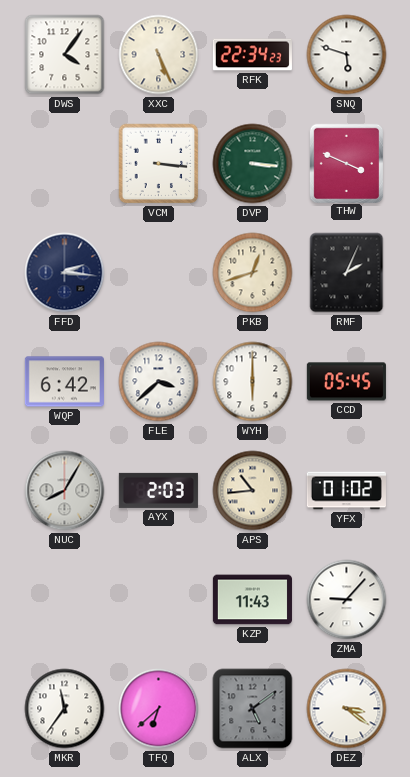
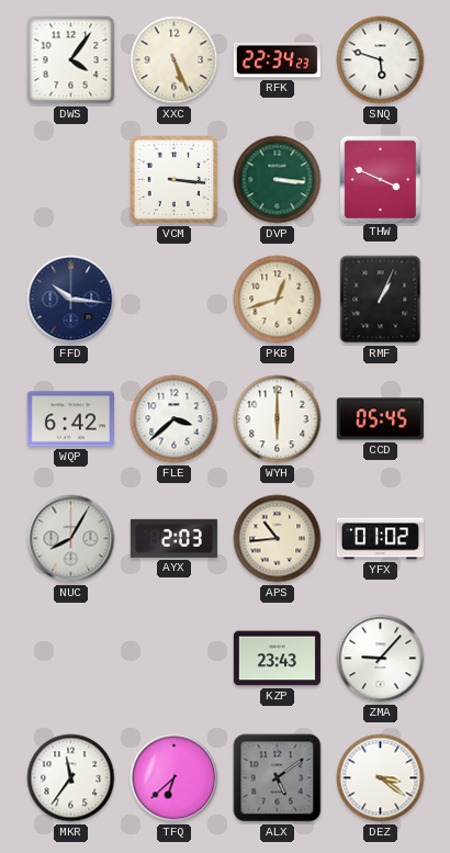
FFD: 2:16 -> 10:16 (71, 300)
RMF: 2:04 -> 1:04 (381, 300)
KZP: 11:43 -> 23:43 (277, 659)
